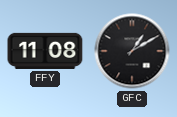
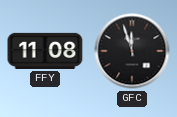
GFC: 1:10 -> 11:57 (132, 51)
